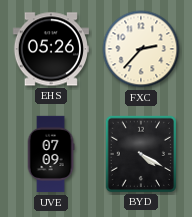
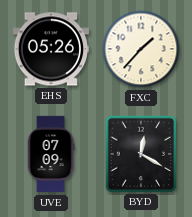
FXC: 2:37 -> 1:37 (141, 49)
BYD: 4:20 -> 12:20 (140, 153)
